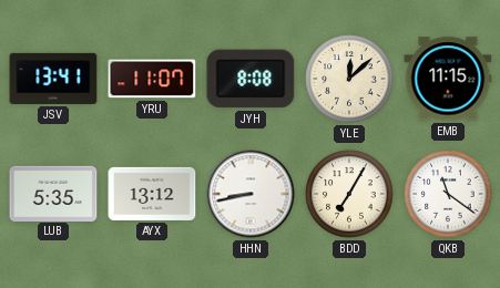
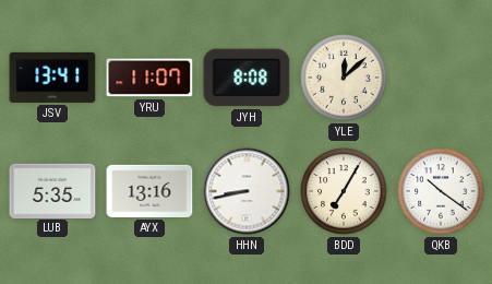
EMB: 11:15 -> none (448, 79)
AYX: 13:12 -> 13:16 (149, 191)
QKB: 11:21 -> 10:21 (441, 191)
